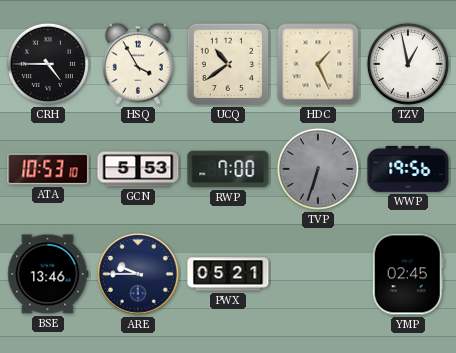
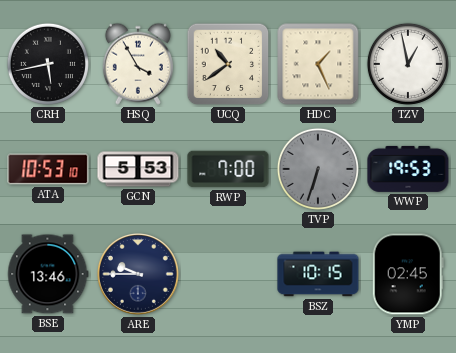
CRH: 4:45 -> 5:43 (48, 64)
WWP: 19:56 -> 19:53 (408, 169)
PWX: 05:21 -> none (228, 274)
BSZ: none -> 10:15 (318, 274)
